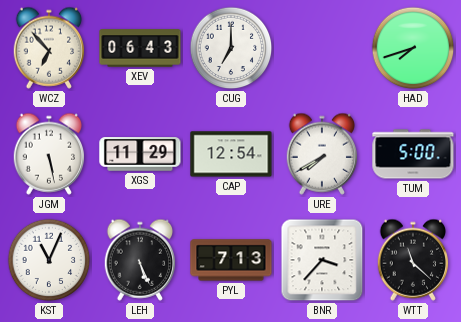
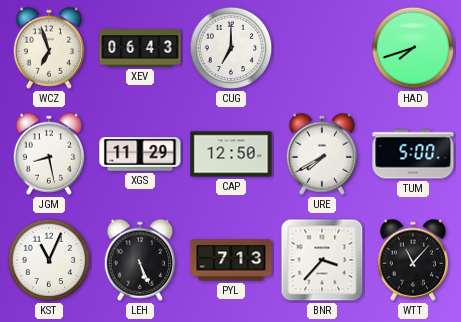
WCZ: 6:53 -> 6:57 (49, 48)
JGM: 5:28 -> 8:28 (49, 154)
CAP: 12:54 -> 12:50 (231, 154)
WTT: 11:22 -> 11:07 (413, 260)
